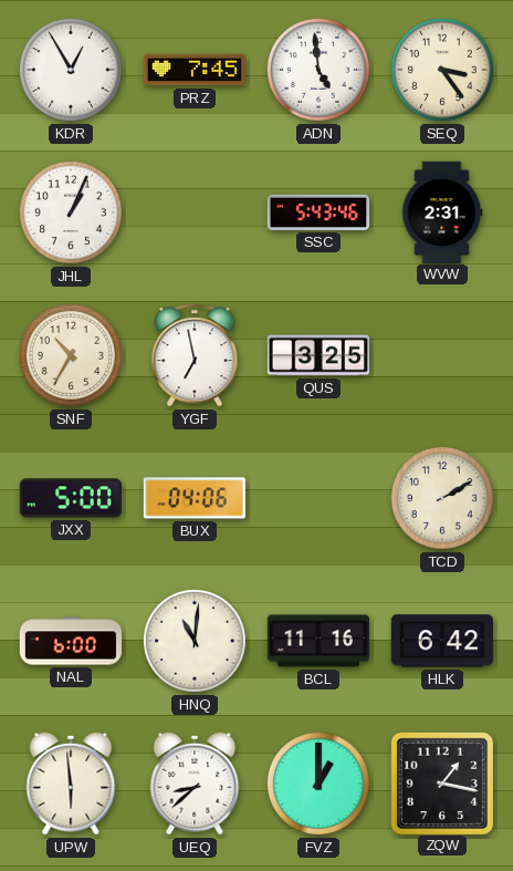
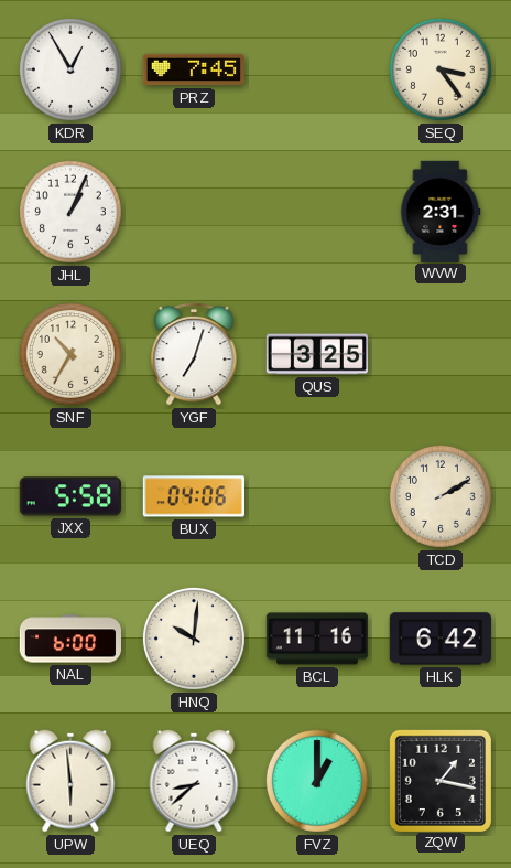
ADN: 4:59 -> none (318, 70)
SSC: 5:43 -> none (317, 212)
YGF: 6:58 -> 7:03 (194, 354)
JXX: 5:00 -> 5:58 (69, 496)
HNQ: 11:01 -> 10:01 (194, 639)
